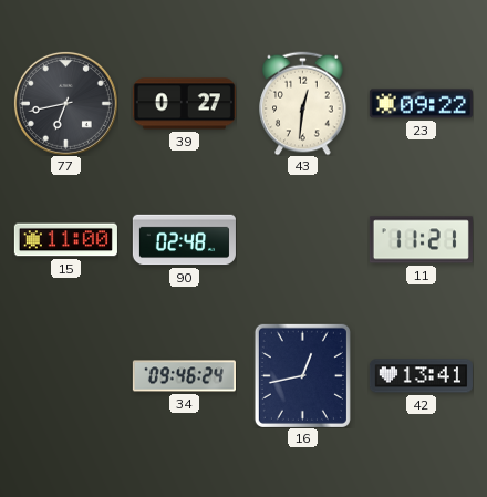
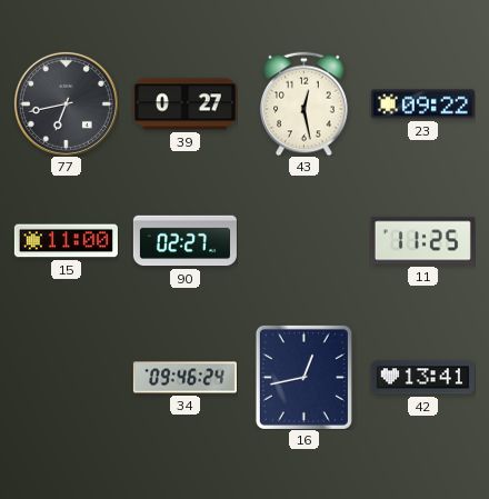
43: 12:31 -> 12:28 (305, 103)
90: 02:48 -> 02:27 (184, 241)
11: 11:21 -> 11:25 (422, 241)
